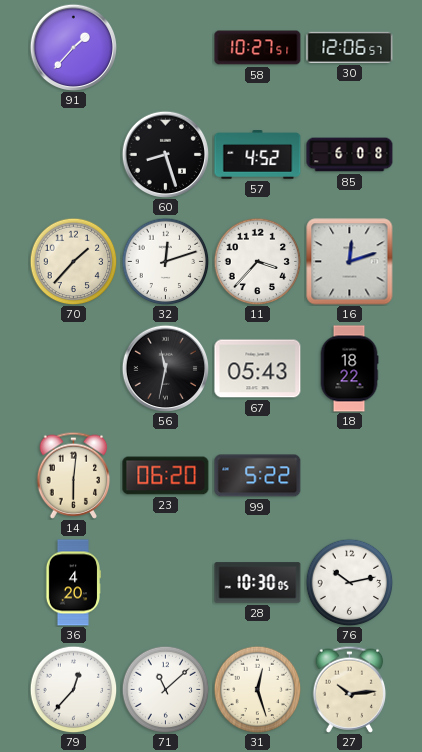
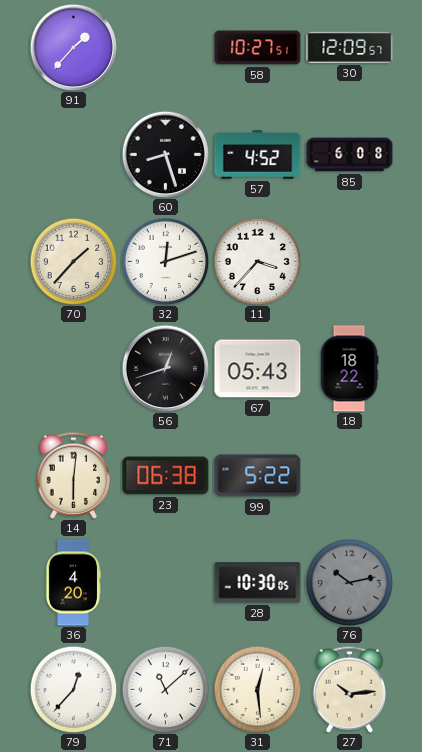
30: 12:06 -> 12:09 (350, 47)
16: 12:12 -> none (350, 262)
56: 11:32 -> 12:42 (165, 368)
23: 06:20 -> 06:38 (166, 476)
76 dial: white -> grey (349, 582)
31: 12:27 -> 12:29 (257, 689)
